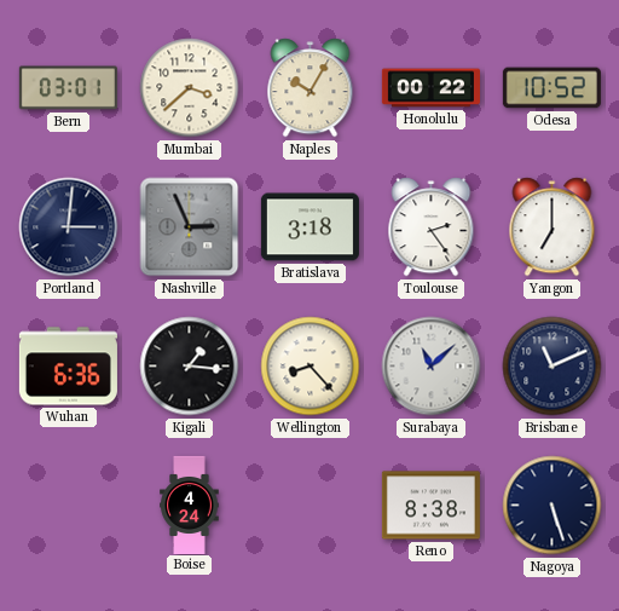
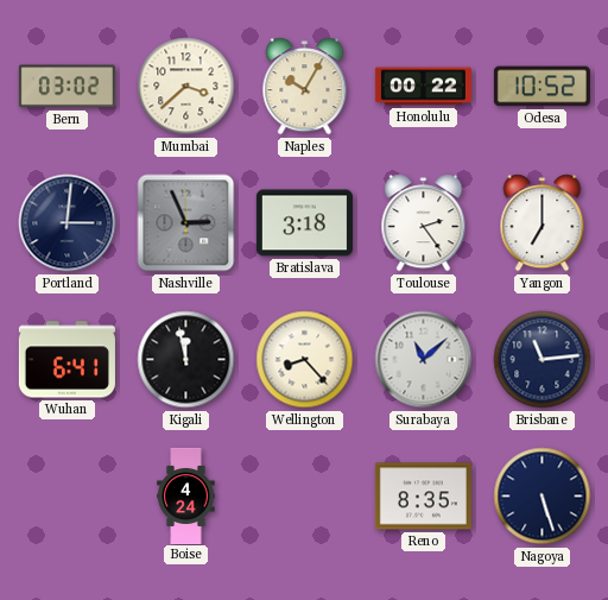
Bern: 03:01 -> 03:02 (66, 87)
Wuhan: 6:36 -> 6:41 (66, 360)
Kigali: 1:16 -> 11:58 (186, 360)
Brisbane: 11:11 -> 11:14 (543, 360)
Reno: 8:38 -> 8:35 (423, 497)
